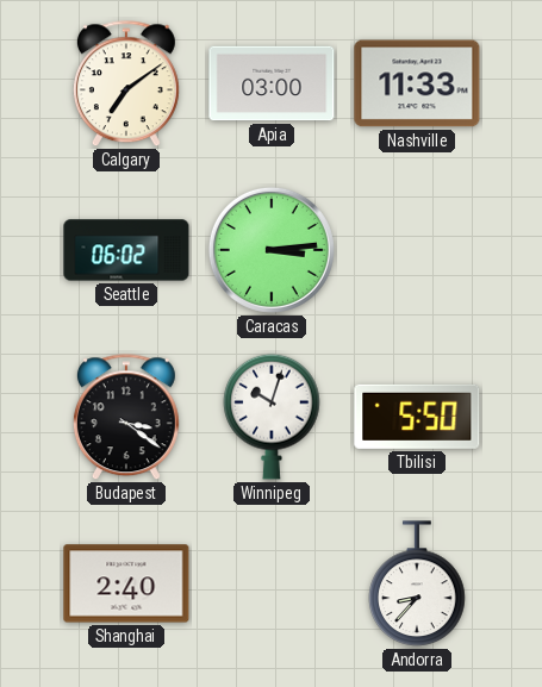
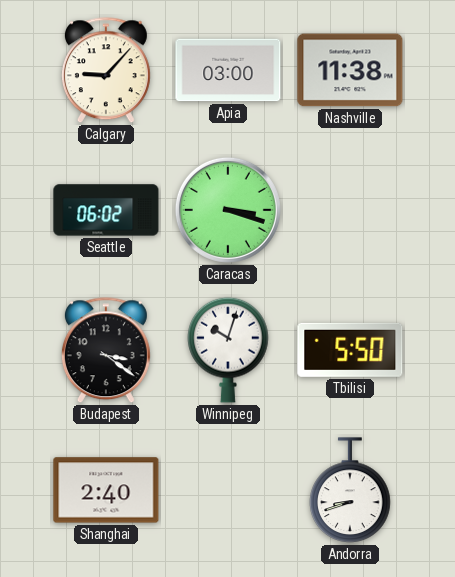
Calgary: 7:09 -> 9:07 (106, 71)
Nashville: 11:33 -> 11:38 (350, 70)
Caracas: 3:14 -> 3:18 (228, 210)
Andorra: 8:37 -> 8:42 (350, 490)
